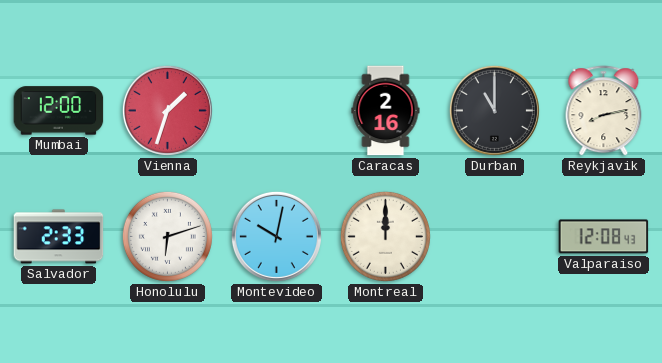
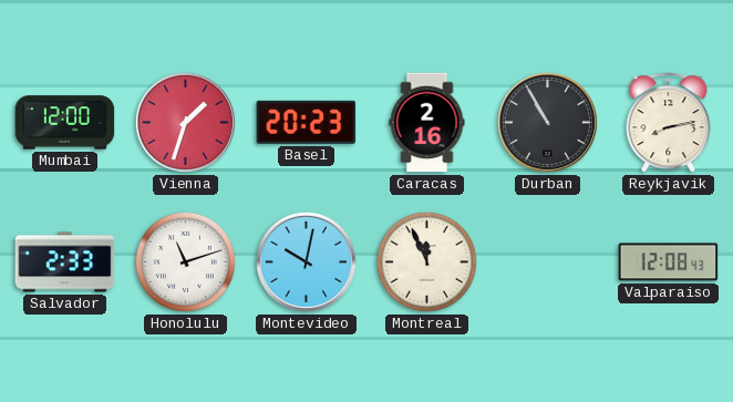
Basel: none -> 20:23 (307, 122)
Durban: 11:00 -> 10:55 (547, 122)
Honolulu: 6:12 -> 11:12 (185, 261)
Montreal: 12:00 -> 11:56 (426, 261)
